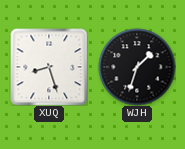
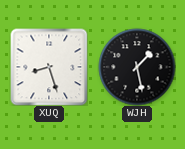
WJH: 1:33 -> 1:28 (137, 67)
